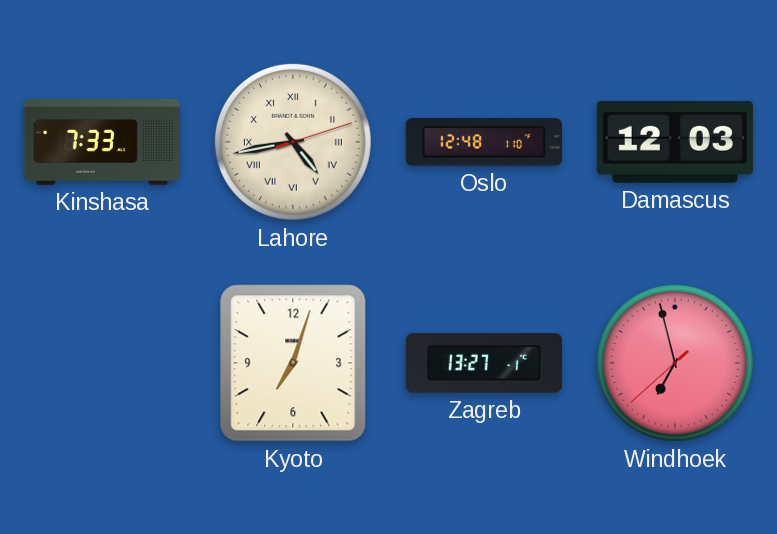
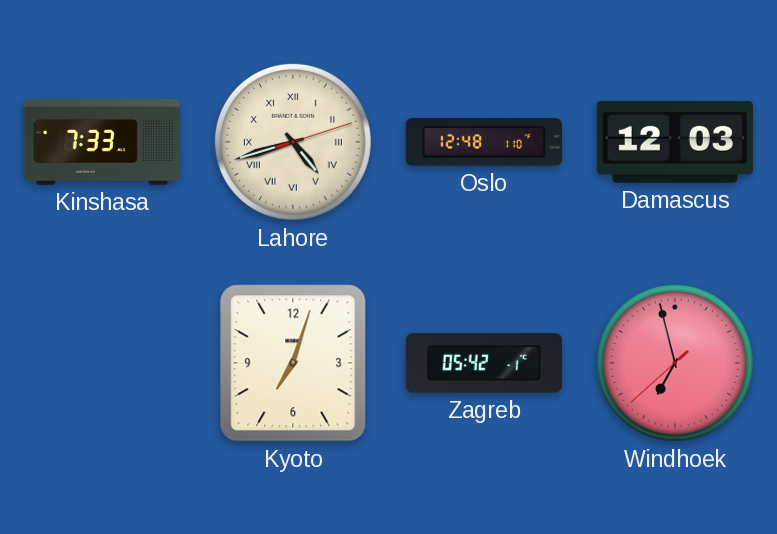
Lahore: 4:43 -> 4:42 (293, 142)
Zagreb: 13:27 -> 05:42 (484, 363)
